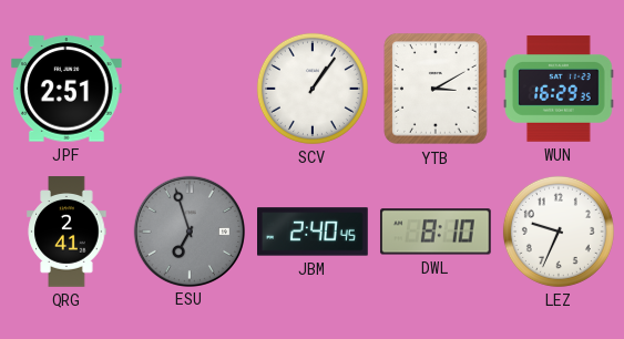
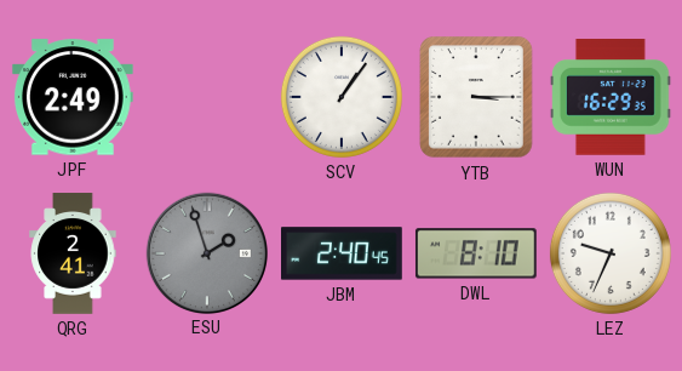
JPF: 2:51 -> 2:49 (73, 97)
YTB: 3:10 -> 3:15 (476, 97)
ESU: 6:57 -> 1:57 (206, 252)
